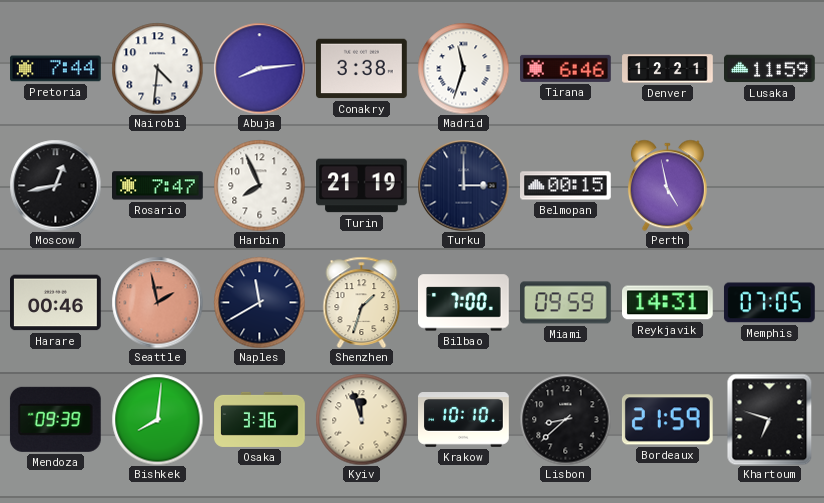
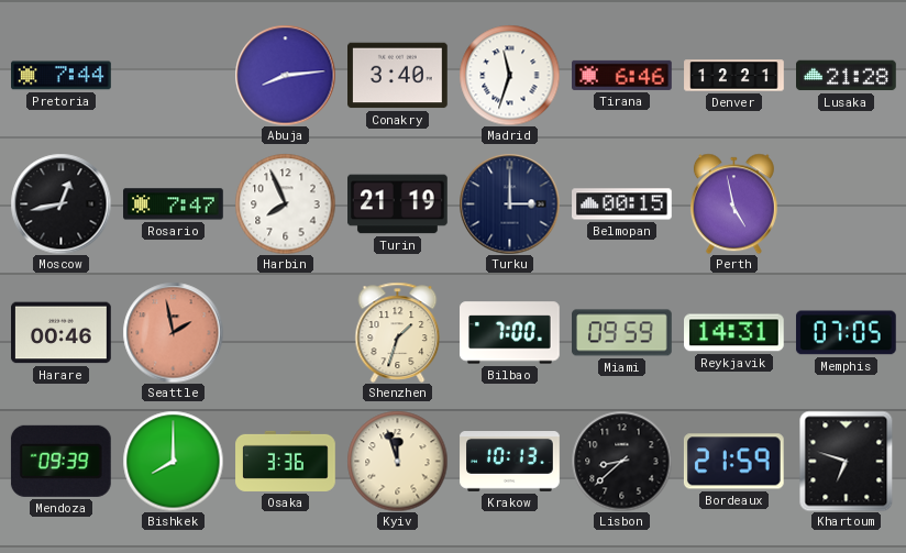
Nairobi: 4:31 -> none (157, 68)
Conakry: 3:38 -> 3:40 (398, 76)
Lusaka: 11:59 -> 21:28 (847, 76)
Naples: 11:40 -> none (259, 302)
Bishkek: 8:01 -> 8:00 (173, 461)
Krakow: 10:10 -> 10:13 (510, 462)
